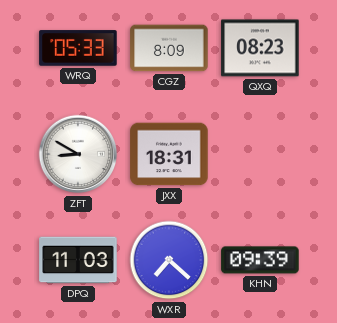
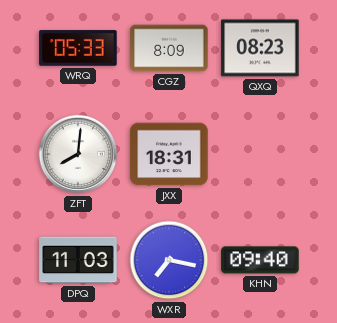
ZFT: 8:50 -> 8:01 (78, 154)
WXR: 7:22 -> 7:17 (169, 260)
KHN: 09:39 -> 09:40 (260, 260)
